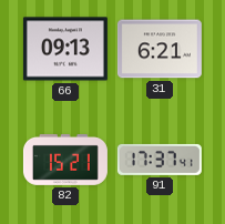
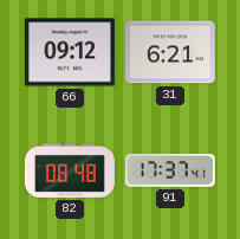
66: 09:13 -> 09:12 (70, 52)
82: 15:21 -> 08:48 (70, 170)
